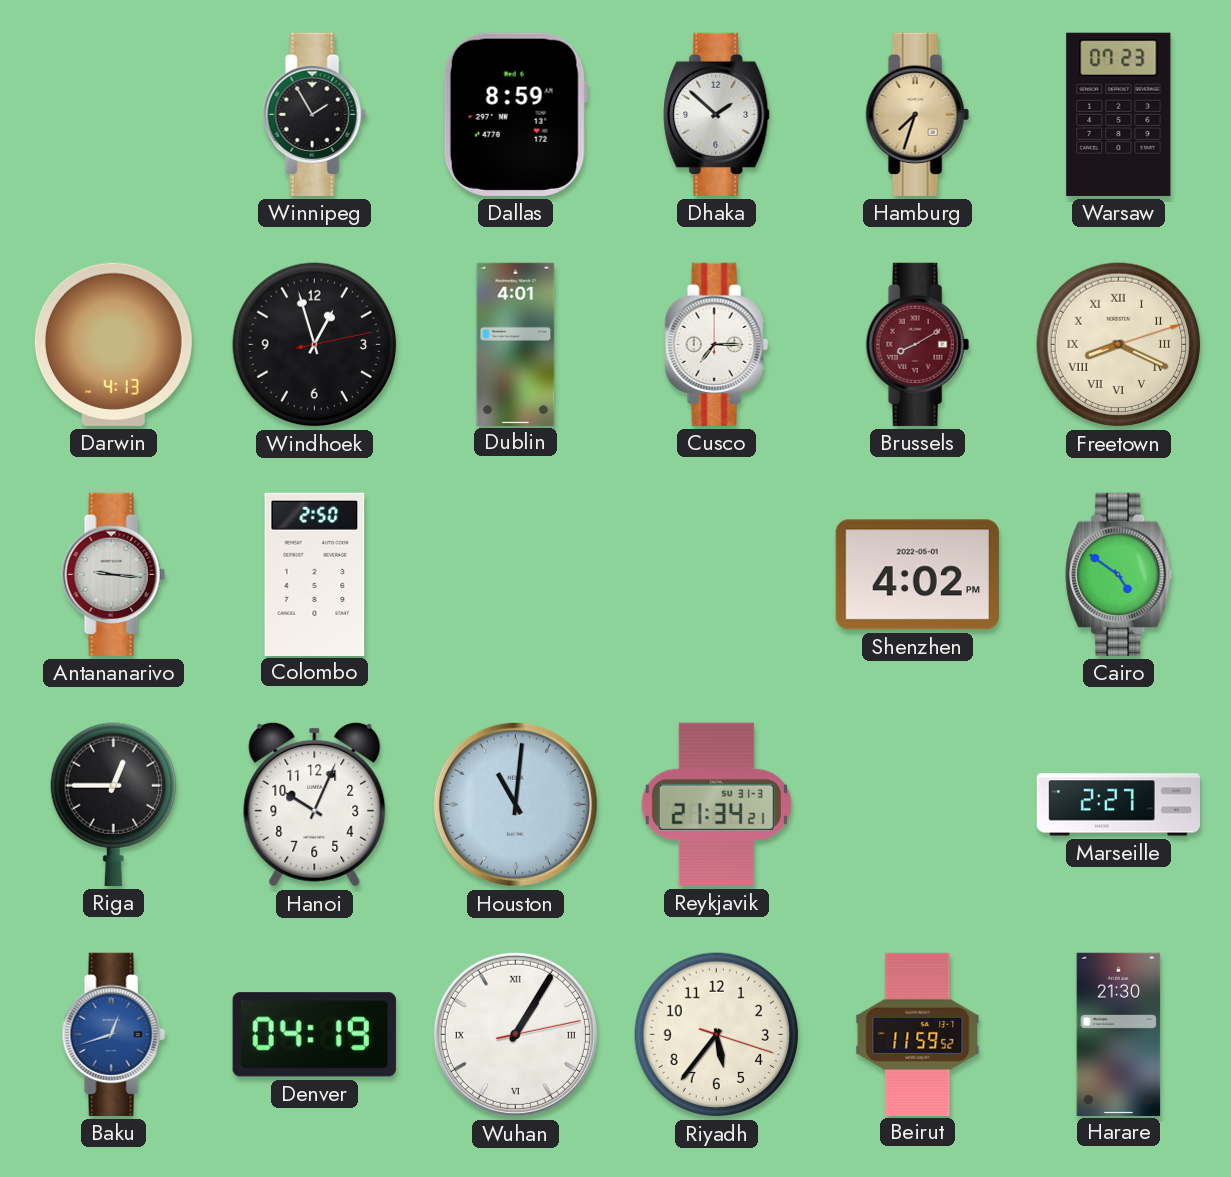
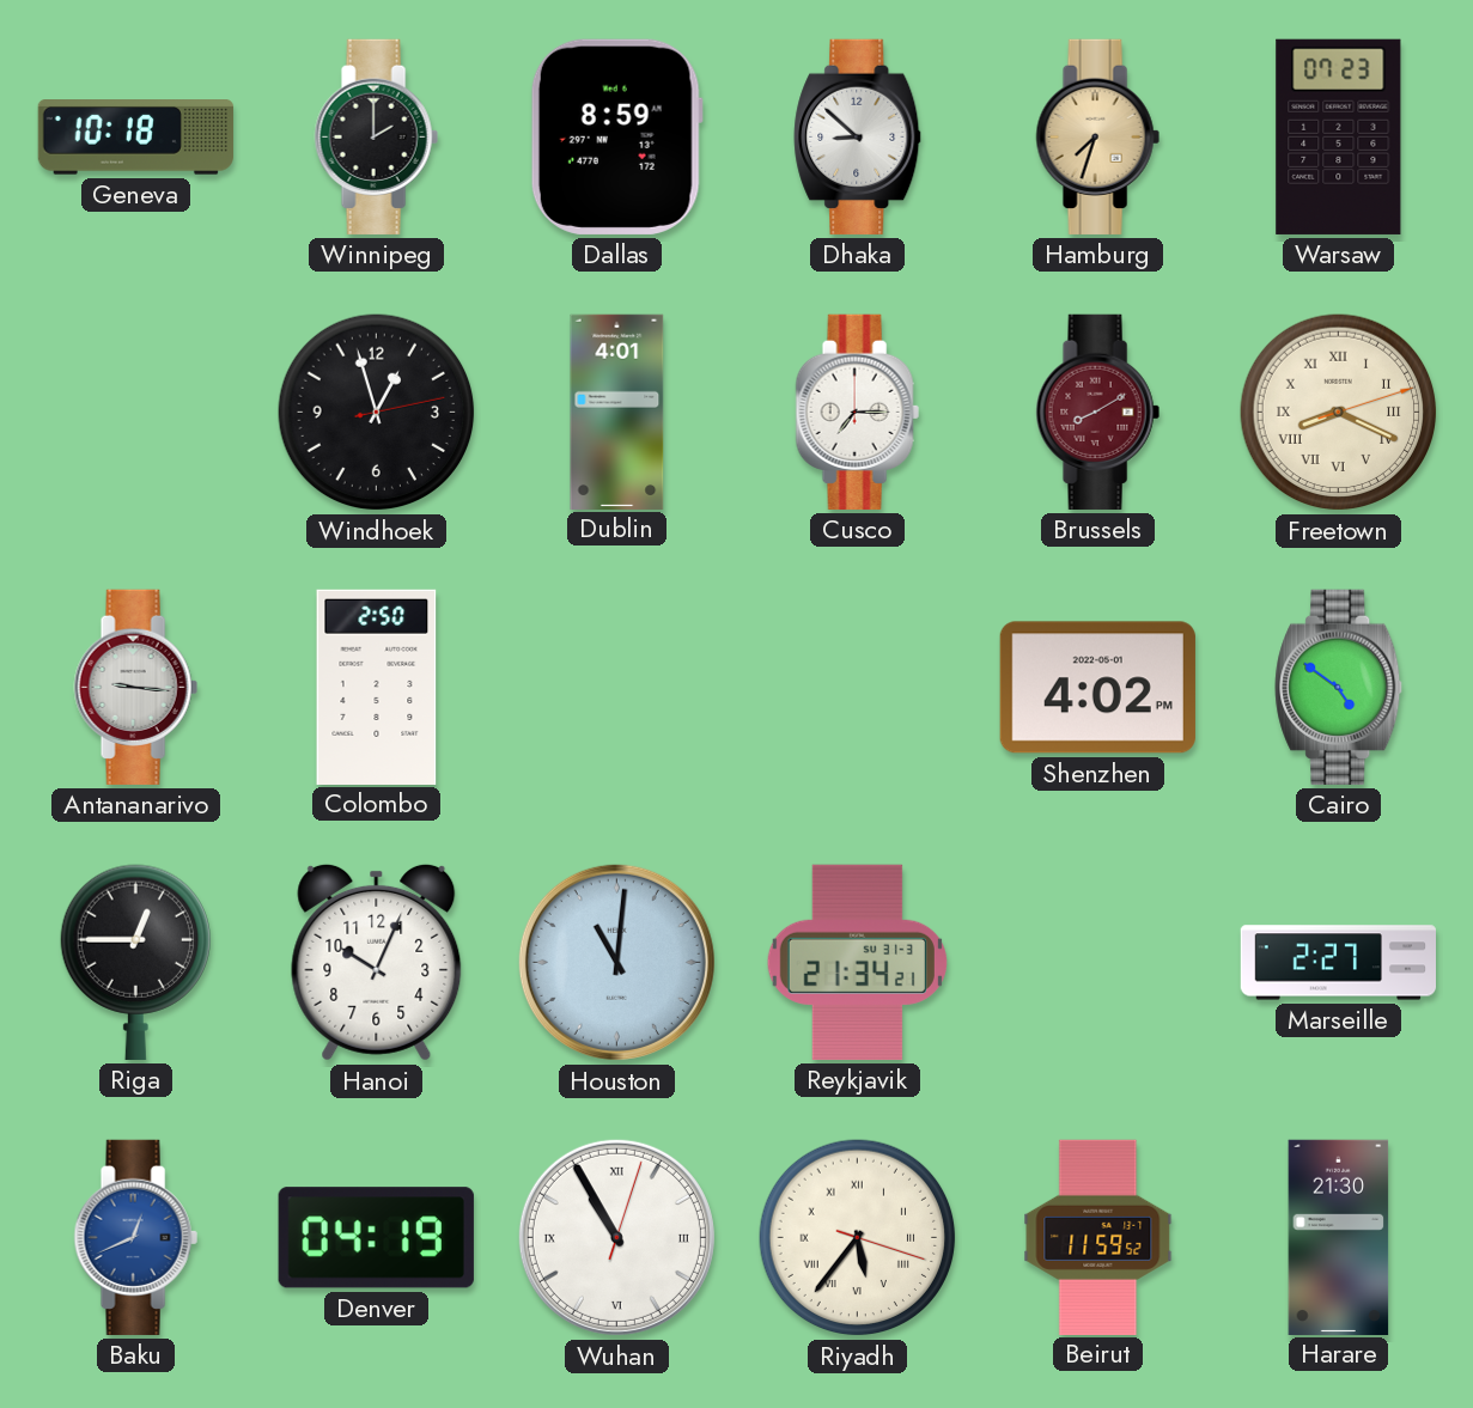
Geneva: none -> 10:18 (135, 138)
Winnipeg: 1:55 -> 2:00 (376, 136)
Dhaka: 1:52 -> 8:52 (858, 136)
Darwin: 4:13 -> none (113, 344)
Baku: 12:42 -> 12:41 (135, 1237)
Wuhan: 1:05 -> 10:55 (616, 1237)
Riyadh numerals: Arabic -> Roman (858, 1238)
